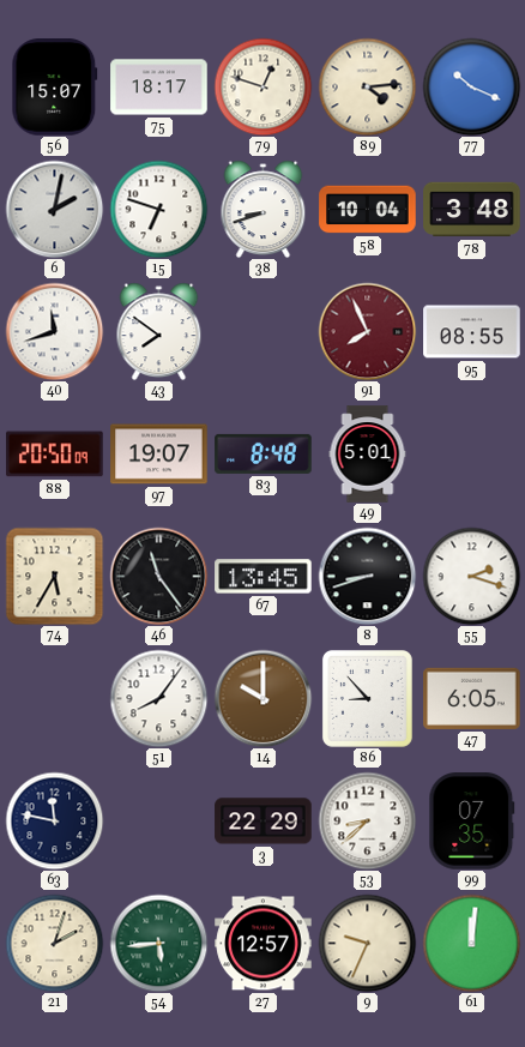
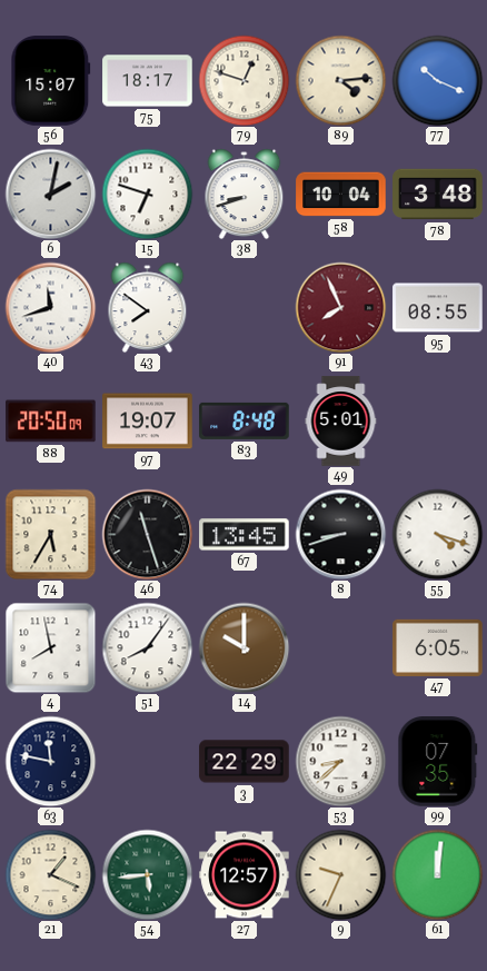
46: 11:24 -> 11:27 (147, 534)
55: 2:18 -> 4:18 (437, 534)
4: none -> 7:58 (50, 647)
86: 8:53 -> none (367, 698)
21: 2:03 -> 1:19 (50, 874)
